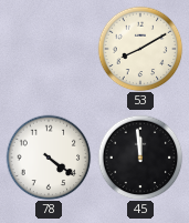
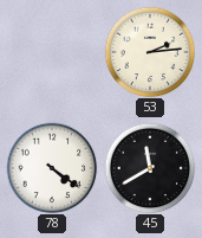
53: 8:10 -> 2:14 (150, 52)
45: 11:59 -> 11:40 (150, 168)
